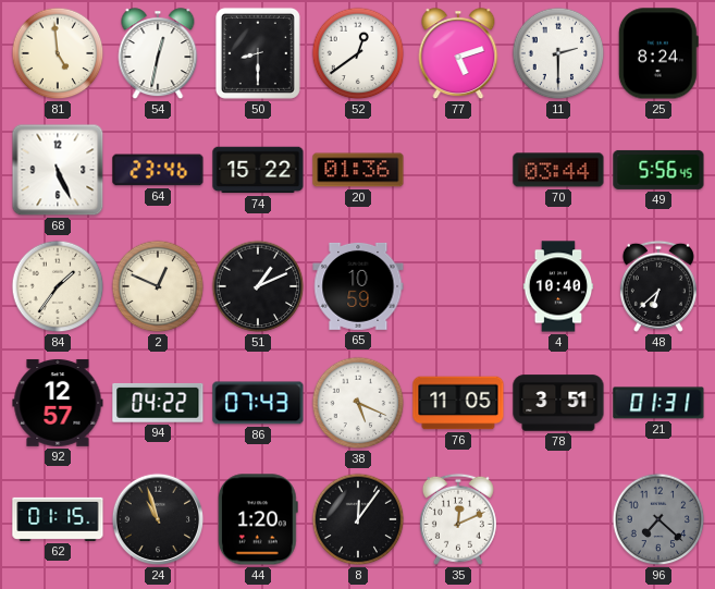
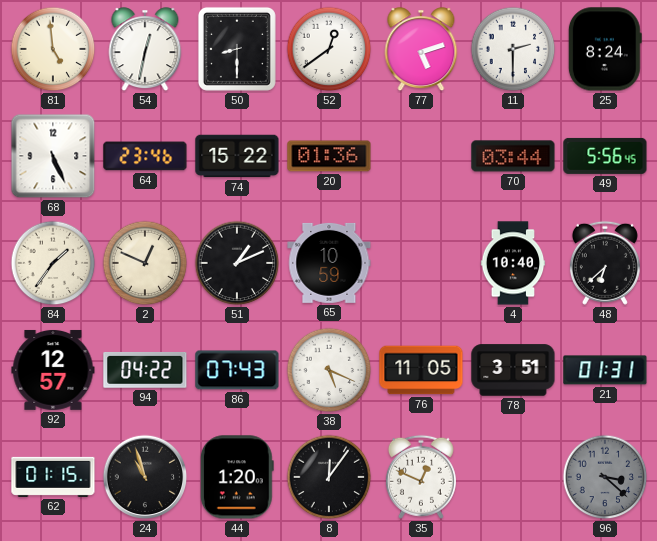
35: 12:11 -> 12:49 (421, 477)
96: 7:22 -> 3:22 (605, 477)
